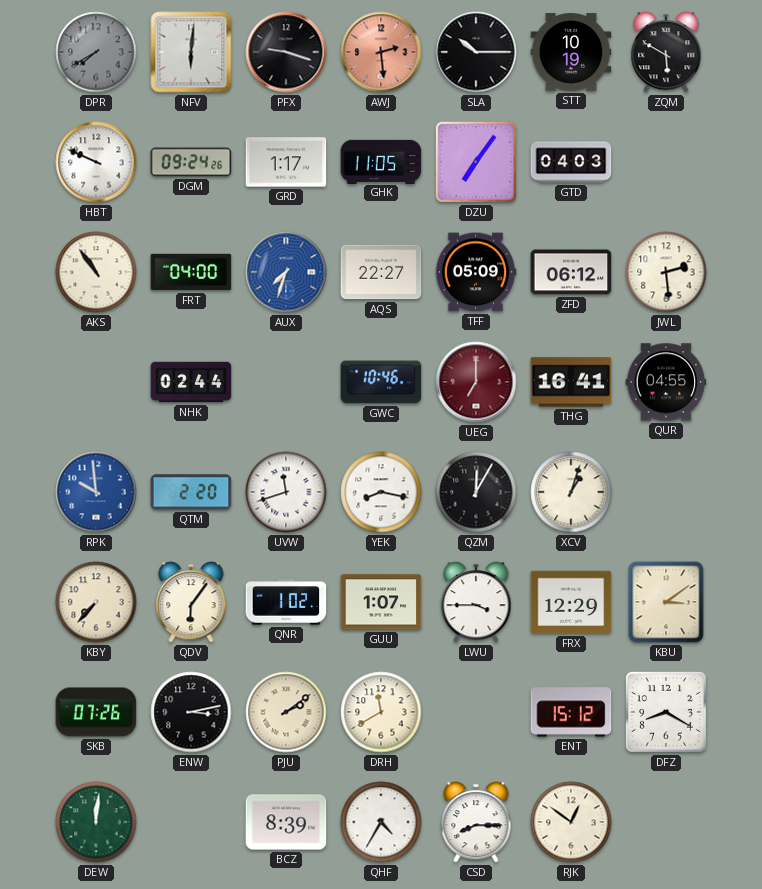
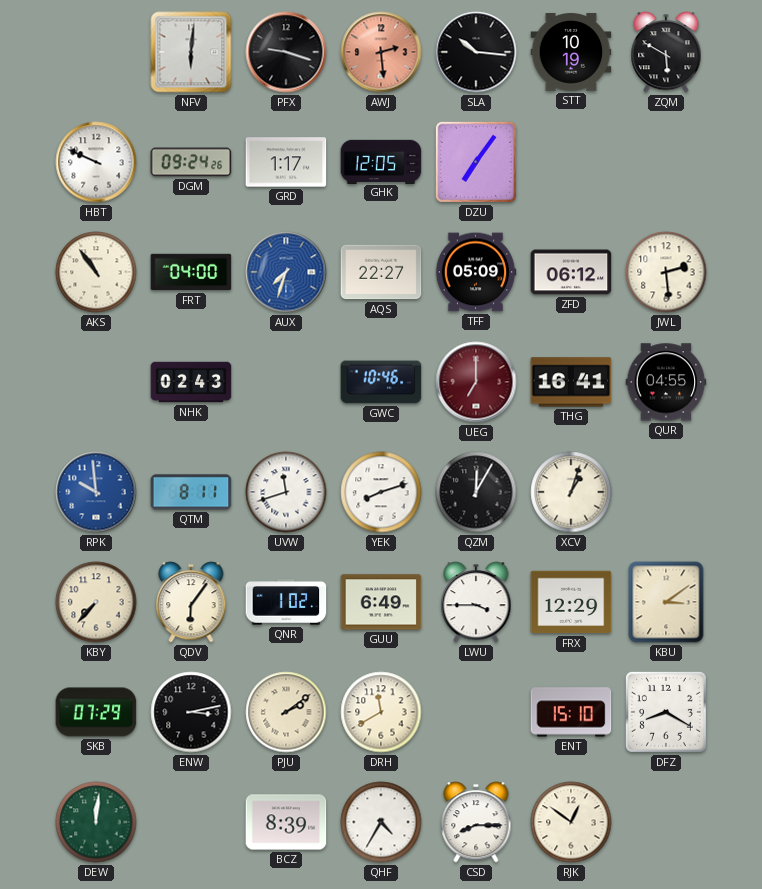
DPR: 7:40 -> none (96, 52)
SLA: 10:15 -> 10:16 (476, 52)
GHK: 11:05 -> 12:05 (381, 161)
GTD: 04:03 -> none (571, 162)
NHK: 02:44 -> 02:43 (191, 382)
QTM: 2:20 -> 8:11 (191, 492)
YEK: 8:17 -> 8:12 (381, 492)
GUU: 1:07 -> 6:49 (381, 602)
SKB: 07:26 -> 07:29 (96, 712)
ENT: 15:12 -> 15:10 (571, 712)
